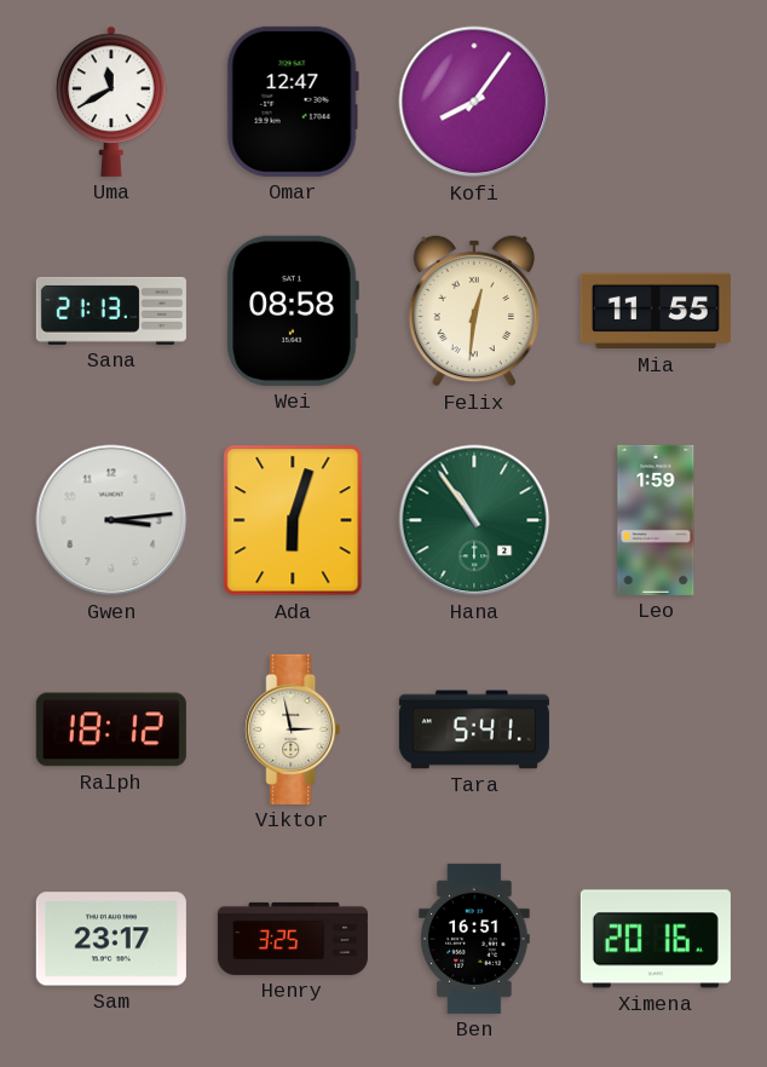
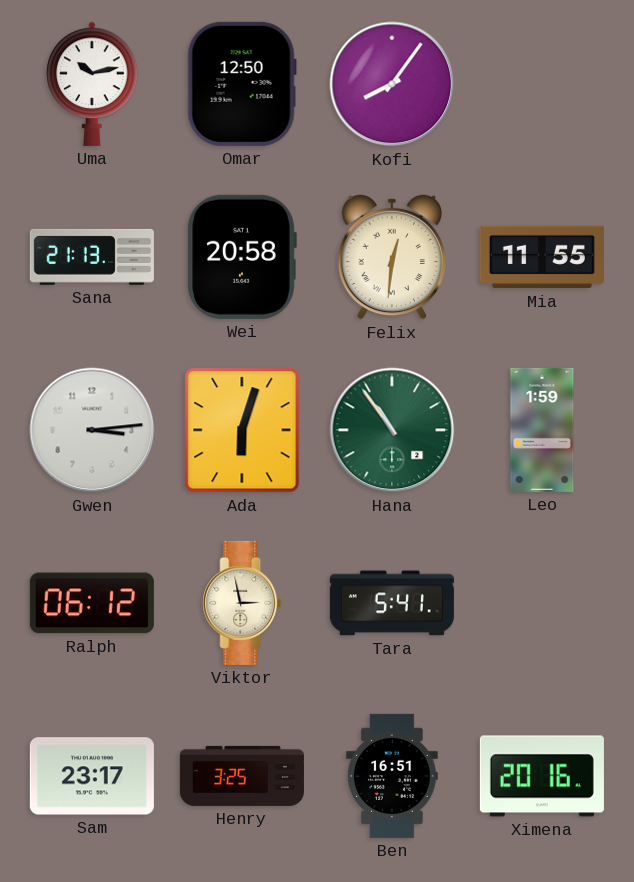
Uma: 11:40 -> 10:13 (92, 84)
Omar: 12:47 -> 12:50 (242, 84)
Wei: 08:58 -> 20:58 (242, 257)
Ralph: 18:12 -> 06:12 (92, 603)
